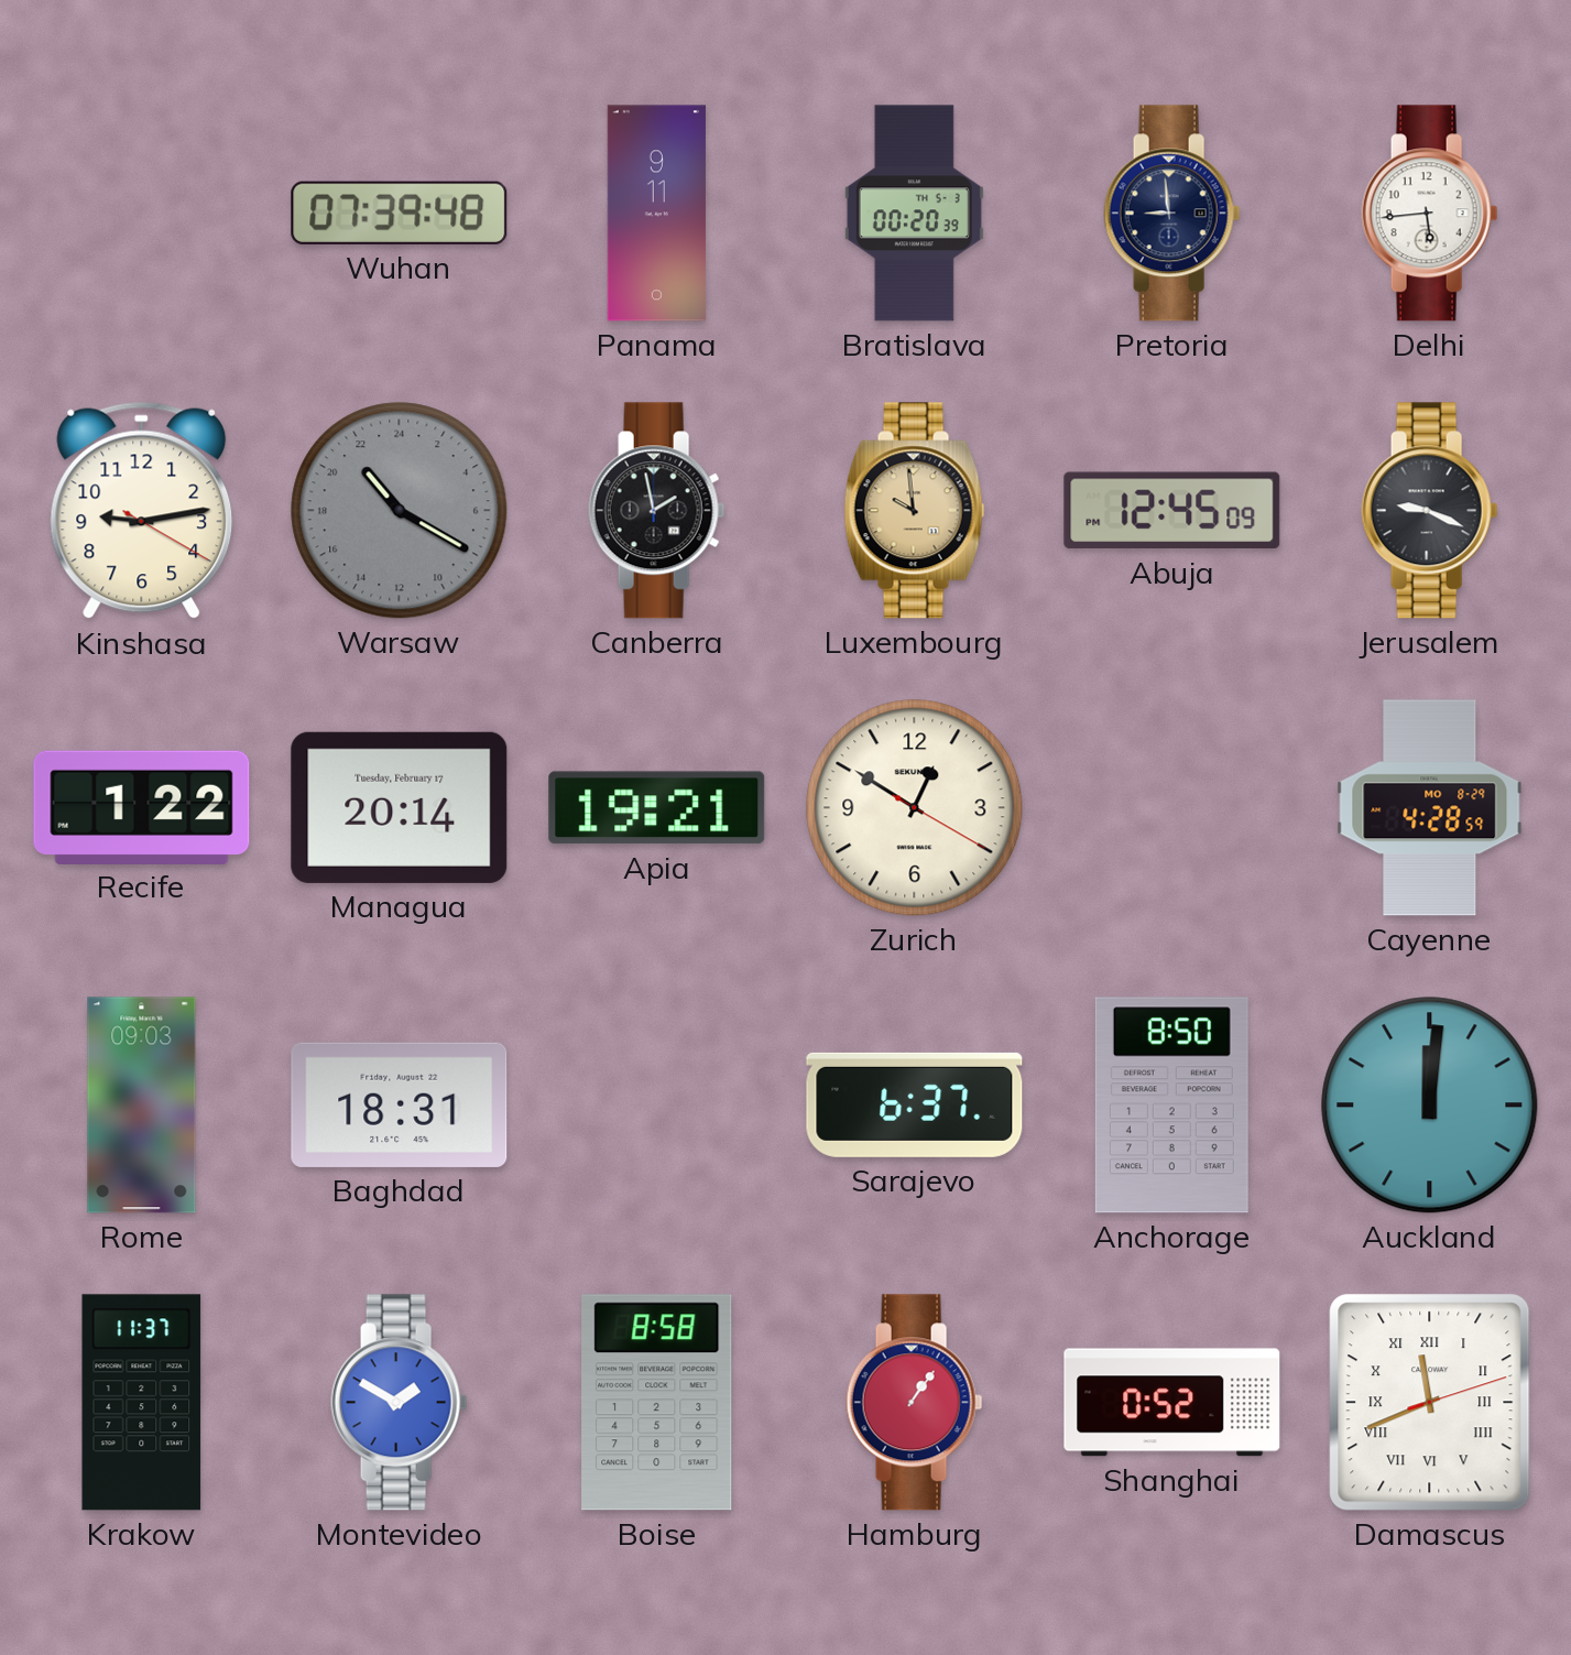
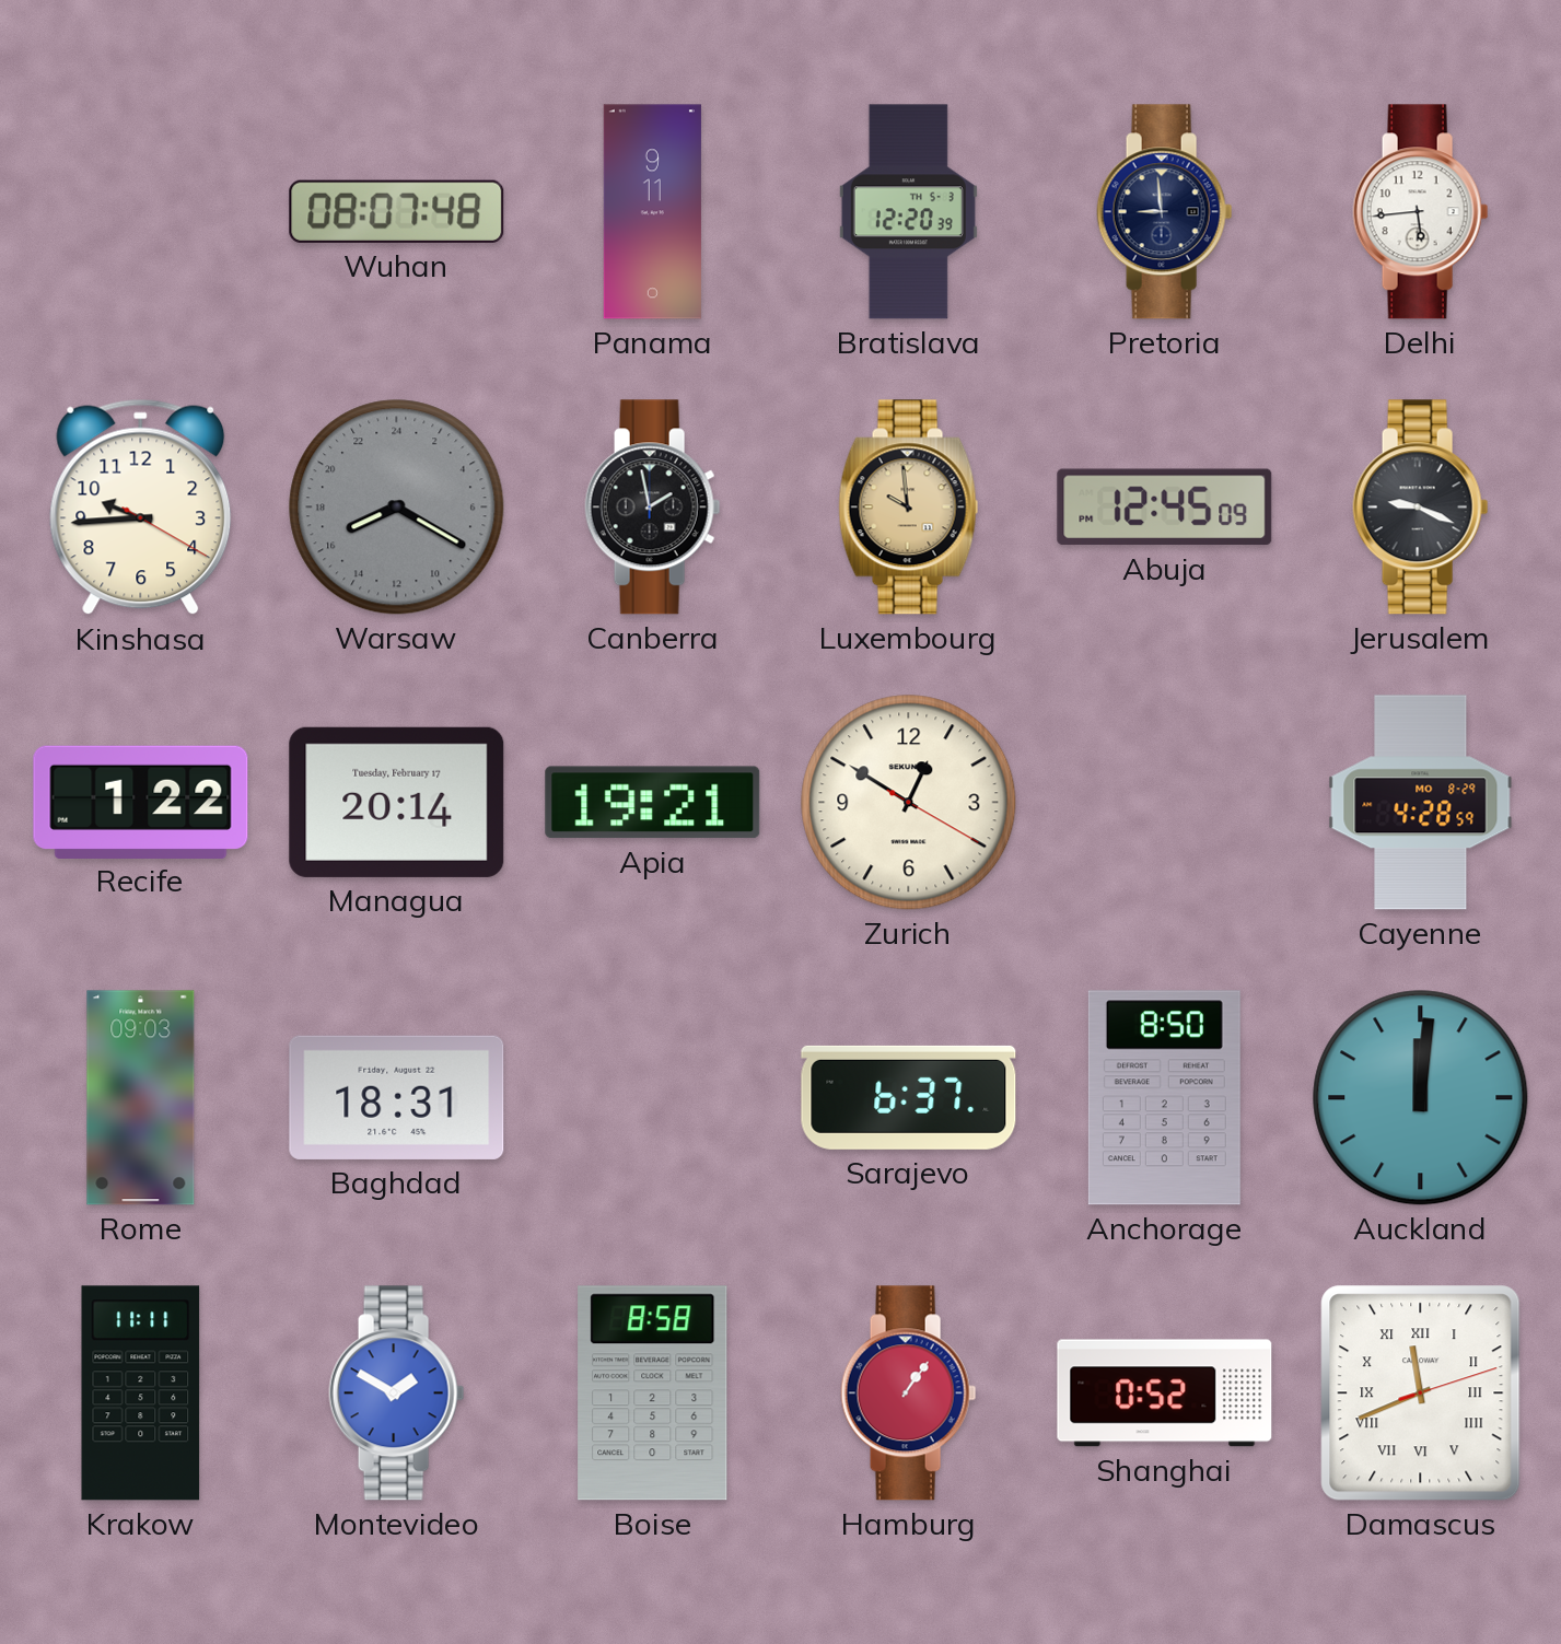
Wuhan: 07:39 -> 08:07 (397, 211)
Bratislava: 00:20 -> 12:20 (908, 212)
Kinshasa: 9:13 -> 9:44 (141, 508)
Warsaw: 21:20 -> 16:20 (397, 508)
Krakow: 11:37 -> 11:11 (141, 1394)
